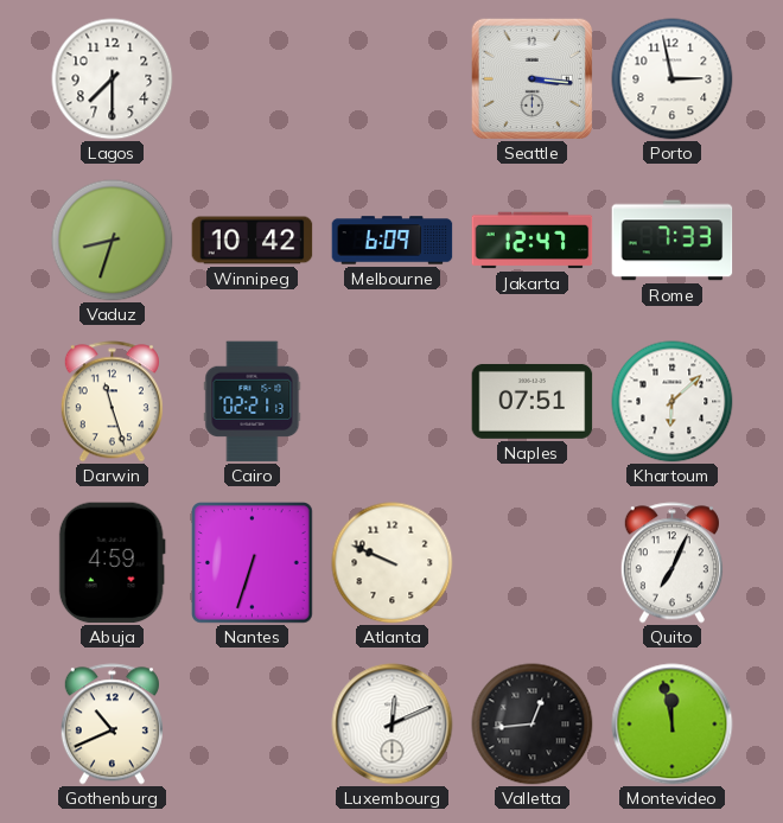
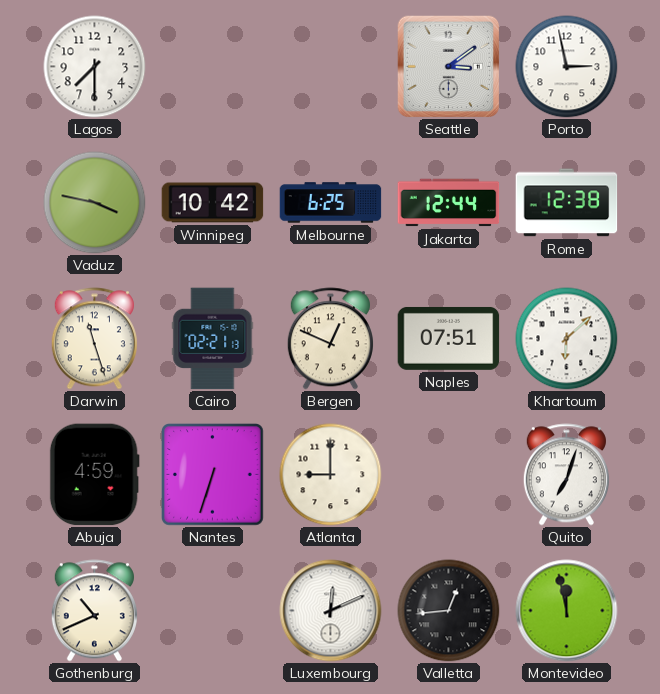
Seattle: 3:16 -> 3:09 (448, 66)
Vaduz: 8:33 -> 3:47 (95, 203)
Melbourne: 6:09 -> 6:25 (331, 203)
Jakarta: 12:47 -> 12:44 (449, 203)
Rome: 7:33 -> 12:38 (567, 203)
Bergen: none -> 12:49 (330, 339)
Atlanta: 9:49 -> 9:00 (331, 475)
Quito: 7:04 -> 7:03 (566, 475)
